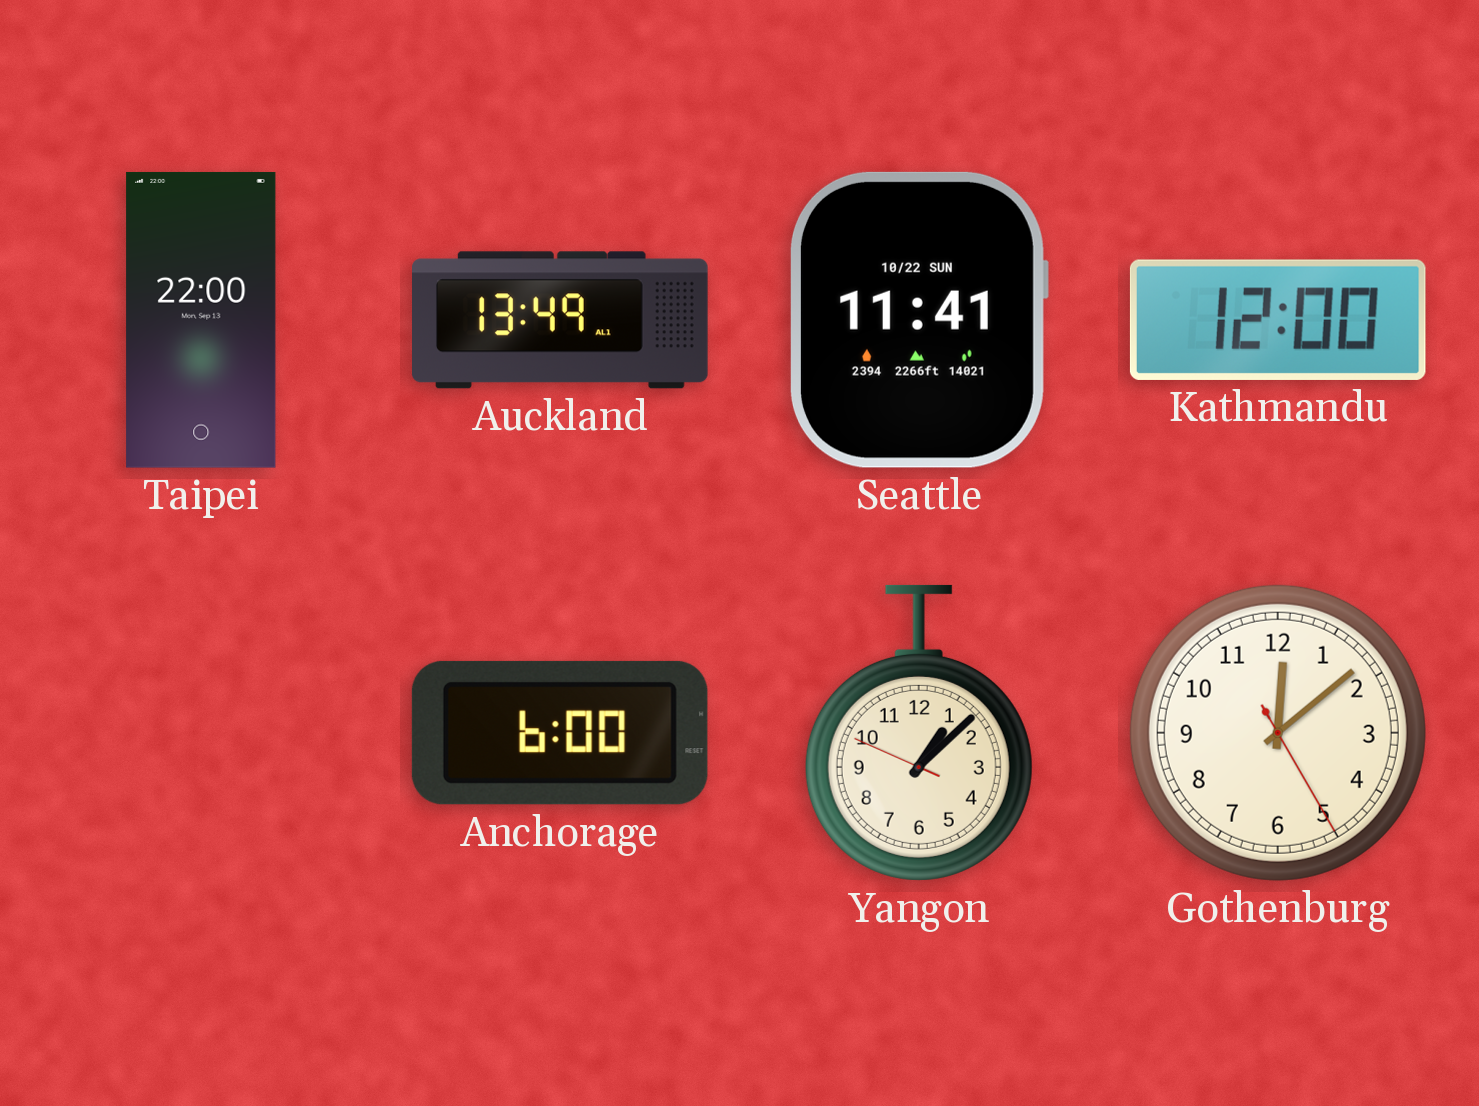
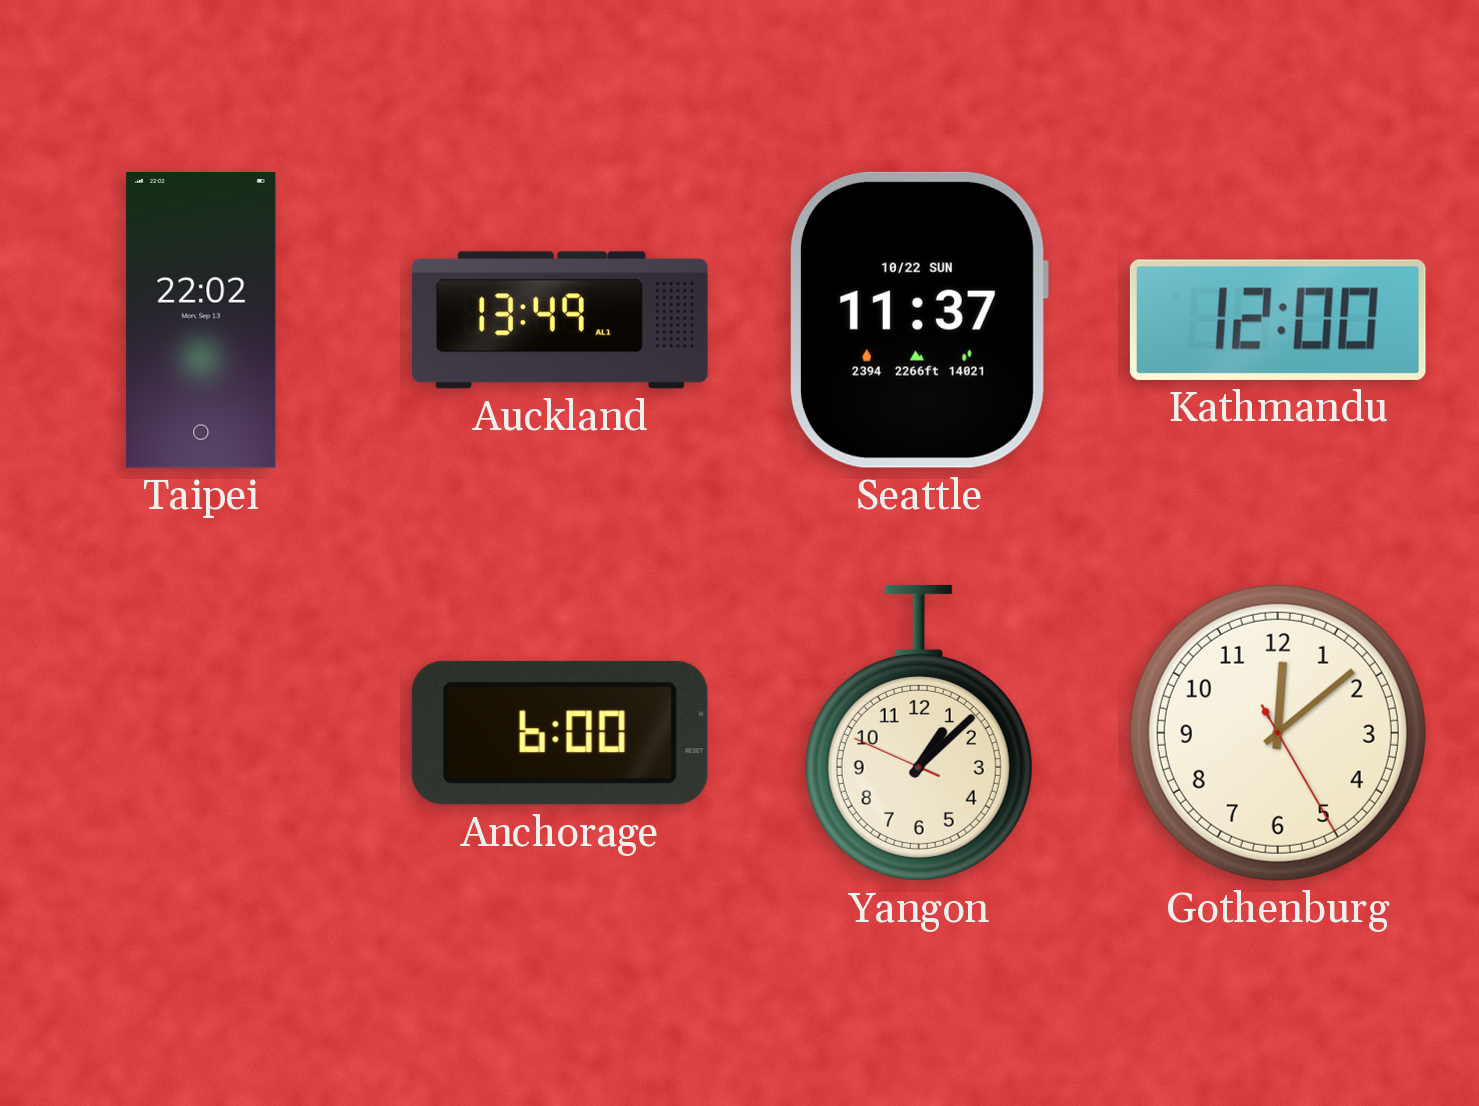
Taipei: 22:00 -> 22:02 (201, 320)
Seattle: 11:41 -> 11:37 (918, 320)
